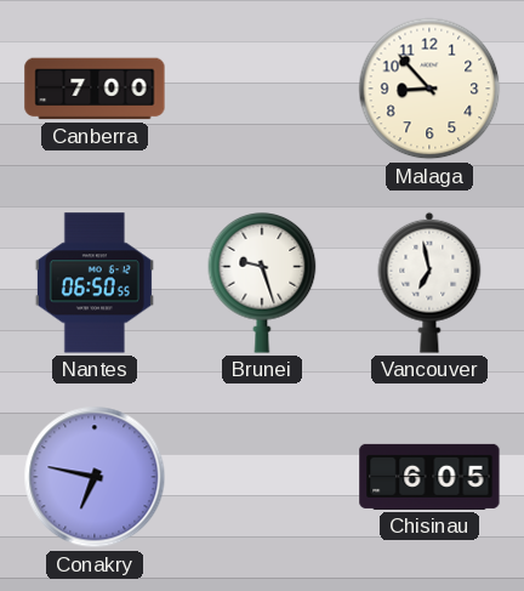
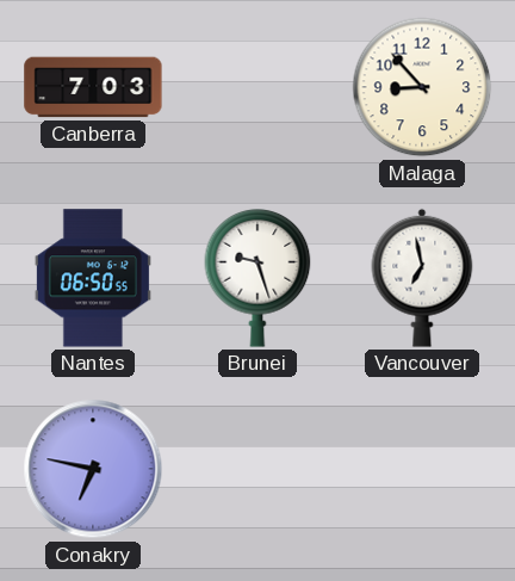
Canberra: 7:00 -> 7:03 (93, 87)
Chisinau: 6:05 -> none (429, 477)
